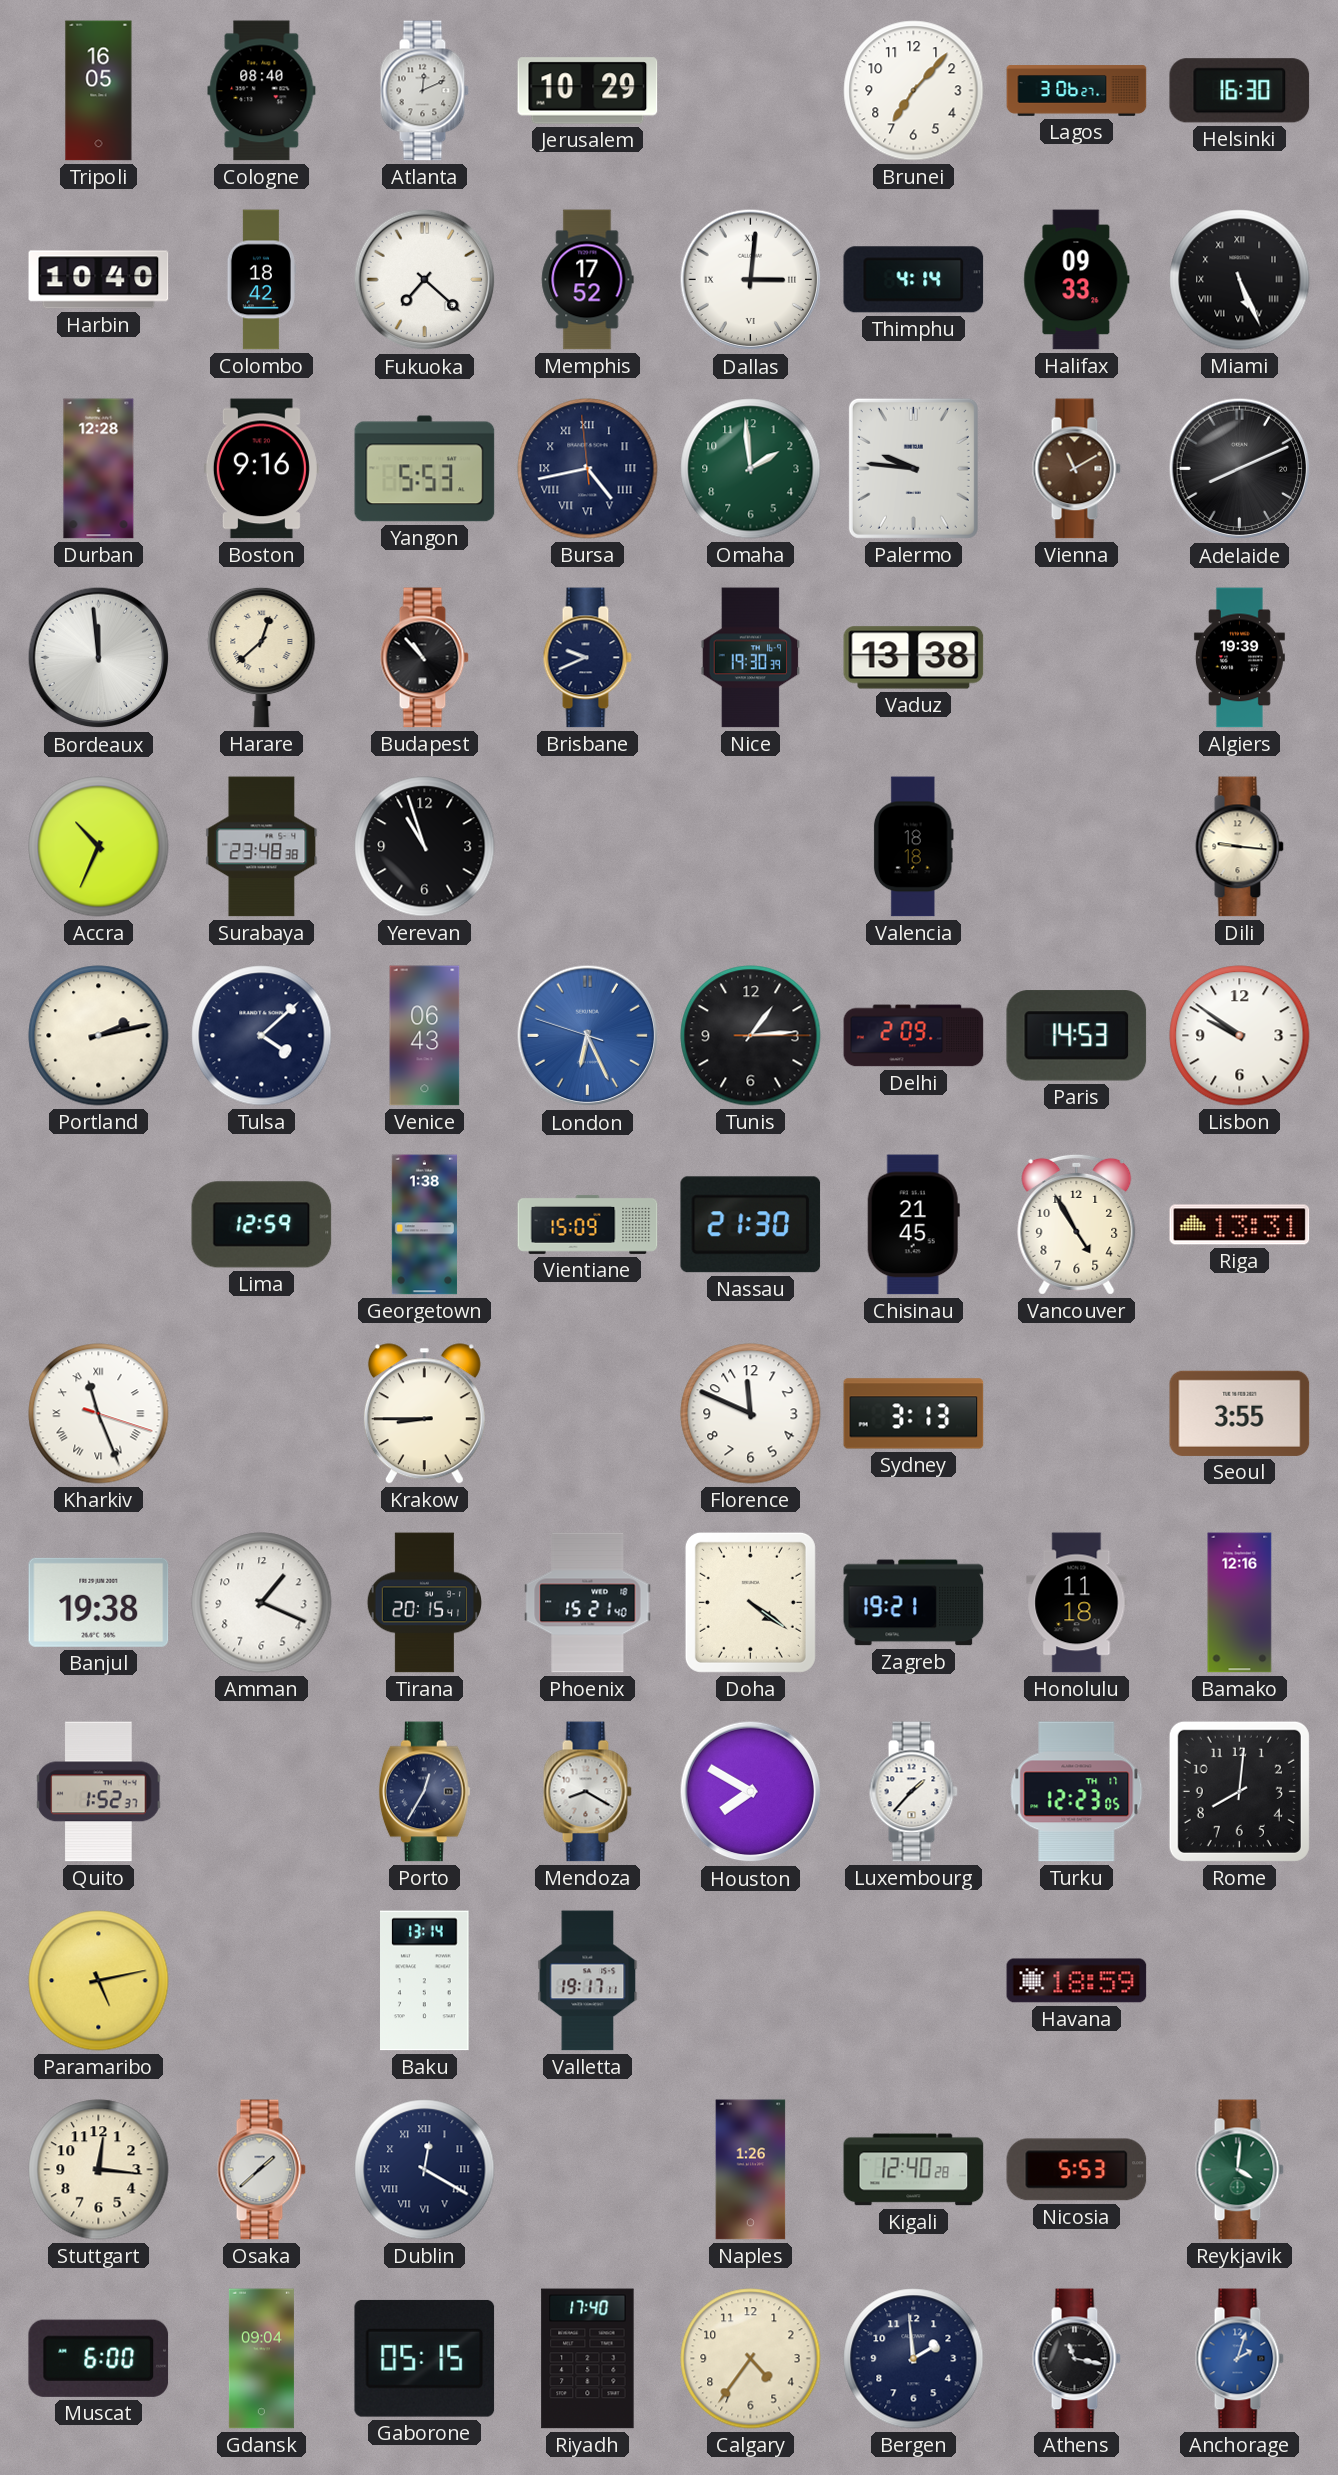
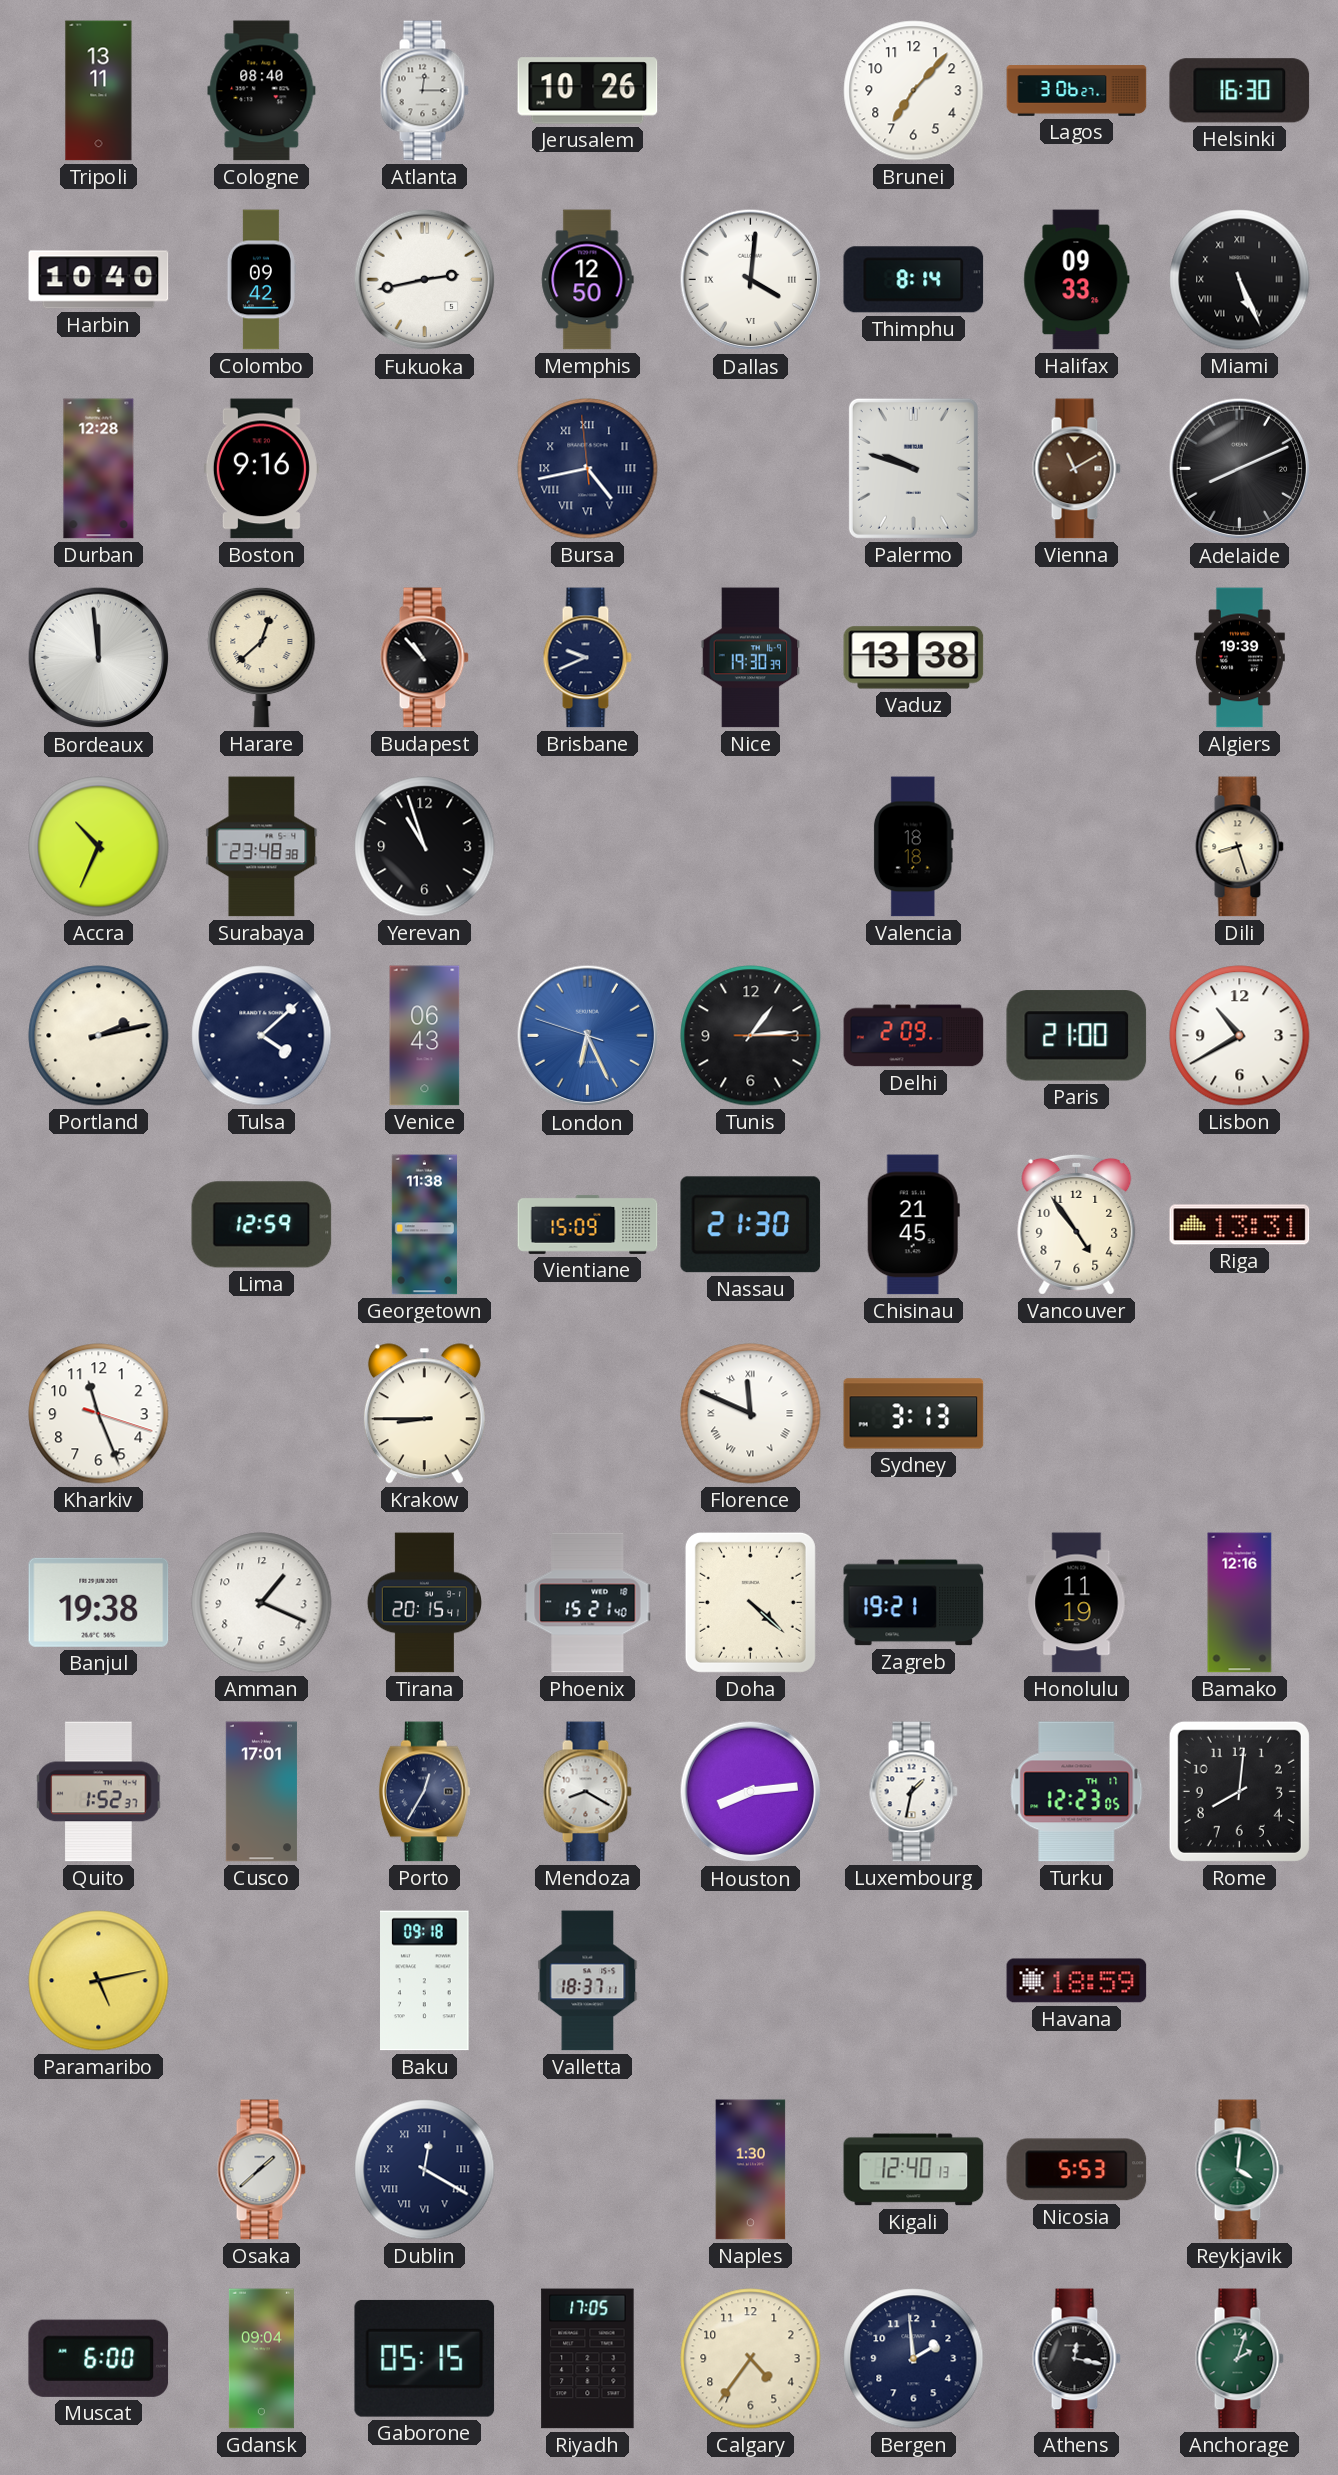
Tripoli: 16:05 -> 13:11 (99, 91)
Atlanta: 12:11 -> 12:15 (424, 91)
Jerusalem: 10:29 -> 10:26 (588, 91)
Colombo: 18:42 -> 09:42 (261, 280)
Fukuoka: 7:22 -> 2:43 (425, 280)
Memphis: 17:52 -> 12:50 (588, 280)
Dallas: 3:01 -> 4:01 (751, 280)
Thimphu: 4:14 -> 8:14 (914, 280)
Yangon: 5:53 -> none (425, 469)
Omaha: 1:59 -> none (751, 469)
Palermo: 9:46 -> 9:48 (913, 468)
Dili: 9:16 -> 8:27 (1239, 847)
Paris: 14:53 -> 21:00 (1077, 1036)
Lisbon: 9:51 -> 10:40 (1240, 1036)
Georgetown: 1:38 -> 11:38 (424, 1225)
Vancouver: 4:55 -> 4:54 (1077, 1224)
Kharkiv numerals: Roman -> Arabic (99, 1414)
Florence numerals: Arabic -> Roman (751, 1414)
Seoul: 3:55 -> none (1240, 1413)
Doha: 4:21 -> 4:22 (750, 1602)
Honolulu: 11:18 -> 11:19 (1077, 1603)
Cusco: none -> 17:01 (261, 1792)
Houston: 7:50 -> 8:14 (751, 1792)
Luxembourg: 1:37 -> 1:32 (913, 1792)
Baku: 13:14 -> 09:18 (425, 1981)
Valletta: 19:17 -> 18:37 (588, 1981)
Stuttgart: 12:16 -> none (99, 2170)
Naples: 1:26 -> 1:30 (751, 2170)
Kigali: 12:40:28 -> 12:40:13 (914, 2170)
Riyadh: 17:40 -> 17:05 (588, 2359)
Athens: 11:17 -> 12:17 (1076, 2359)
Anchorage dial: blue -> green (1239, 2359)
